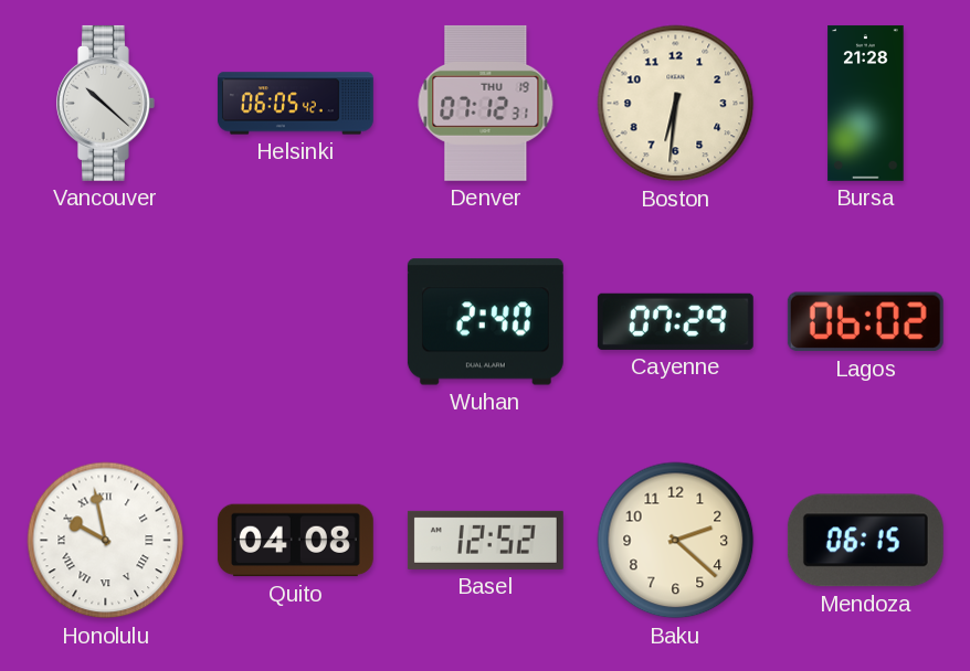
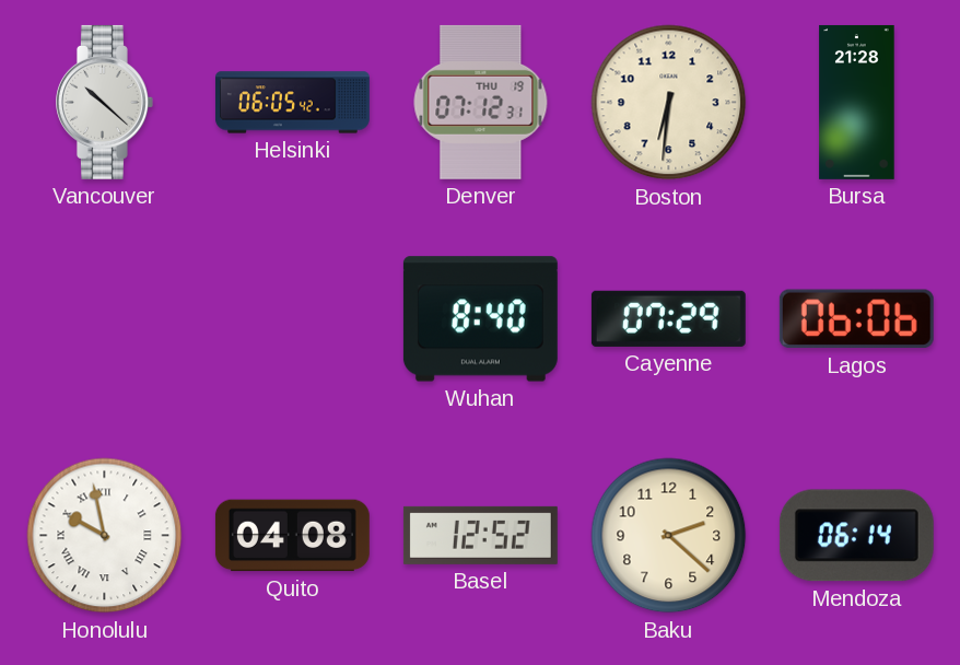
Wuhan: 2:40 -> 8:40 (480, 319)
Lagos: 06:02 -> 06:06 (856, 319)
Mendoza: 06:15 -> 06:14 (856, 536)
